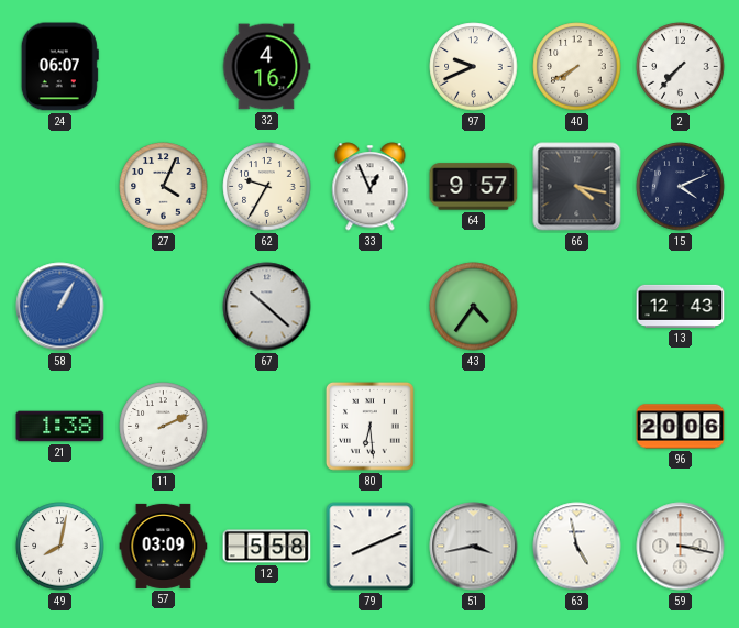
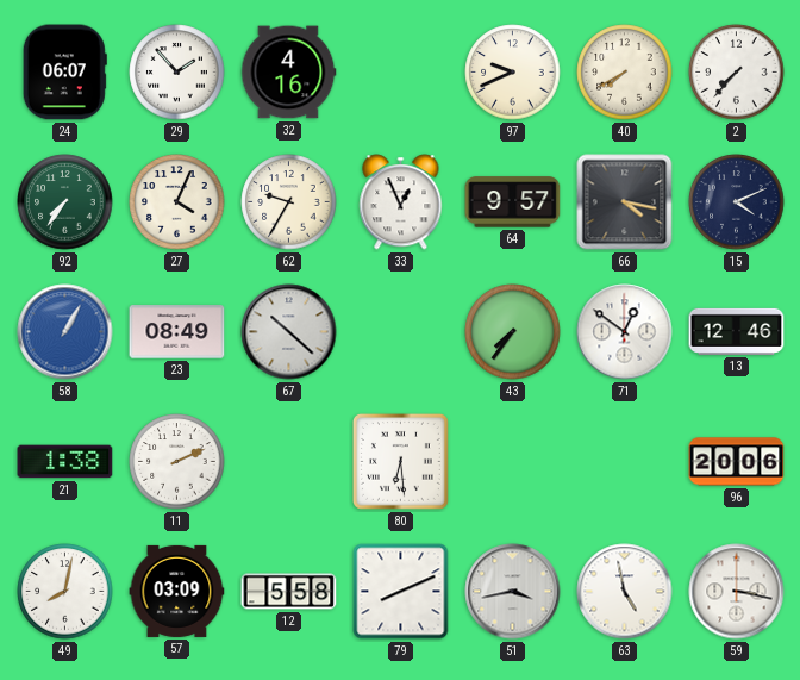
29: none -> 1:53 (177, 73)
92: none -> 7:36 (65, 202)
23: none -> 08:49 (177, 332)
43: 4:36 -> 7:36 (513, 332)
71: none -> 12:51 (625, 332)
13: 12:43 -> 12:46 (737, 331)
